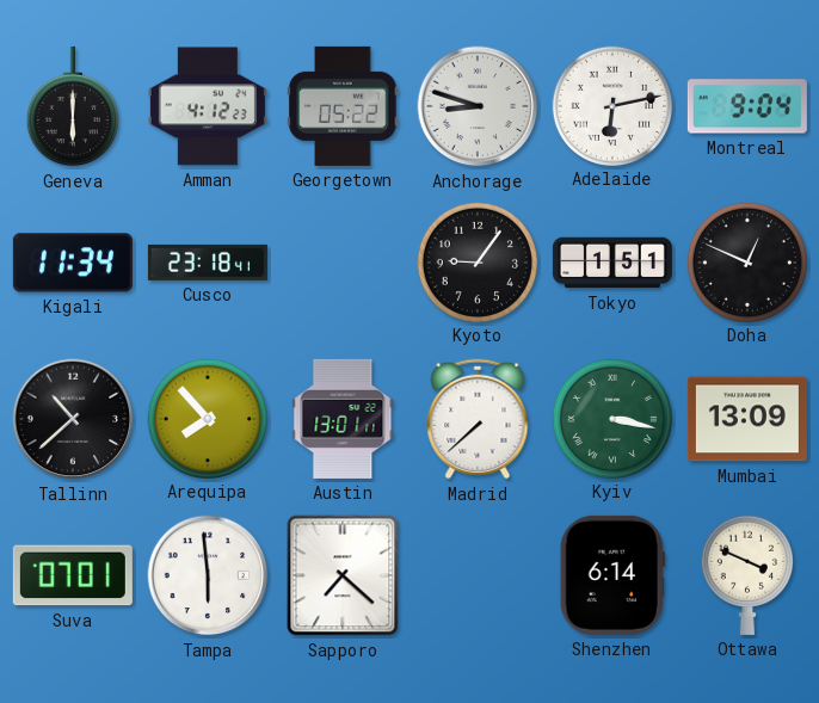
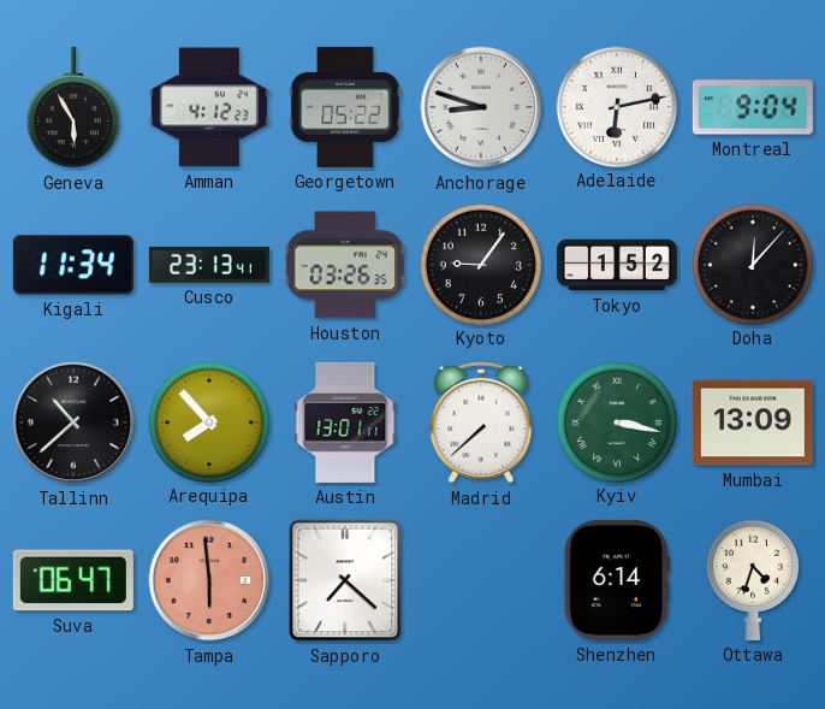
Geneva: 6:00 -> 5:55 (73, 107)
Cusco: 23:18 -> 23:13 (209, 265)
Houston: none -> 03:26 (344, 265)
Tokyo: 1:51 -> 1:52 (617, 265)
Doha: 12:49 -> 12:07 (752, 264)
Suva: 07:01 -> 06:47 (73, 580)
Tampa dial: white -> salmon (209, 580)
Ottawa: 3:49 -> 4:33 (753, 580)
